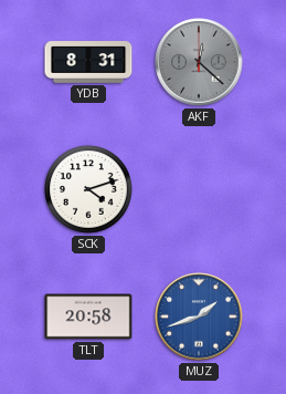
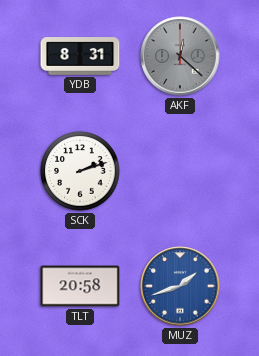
SCK: 4:12 -> 2:12 (80, 171)
